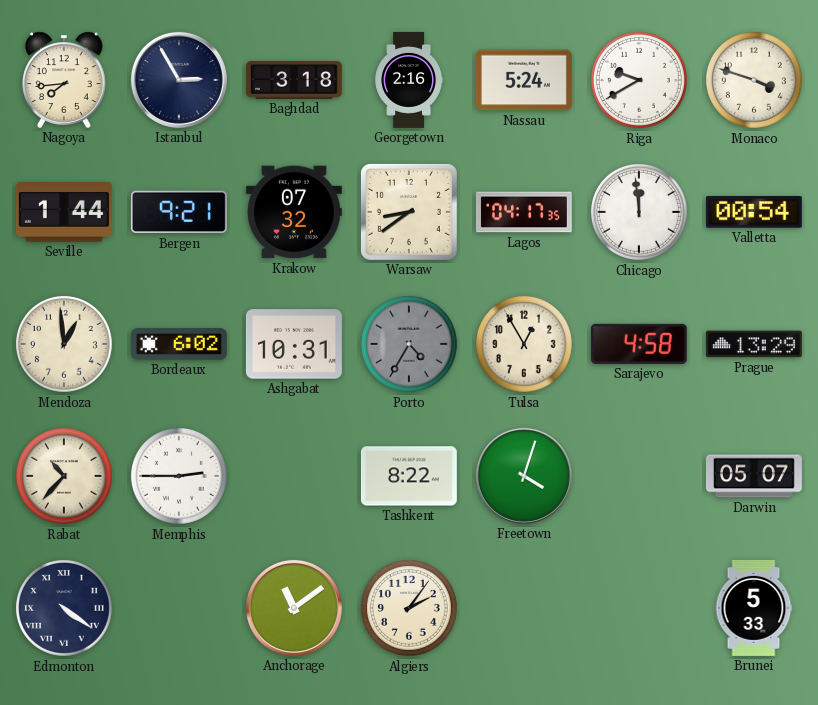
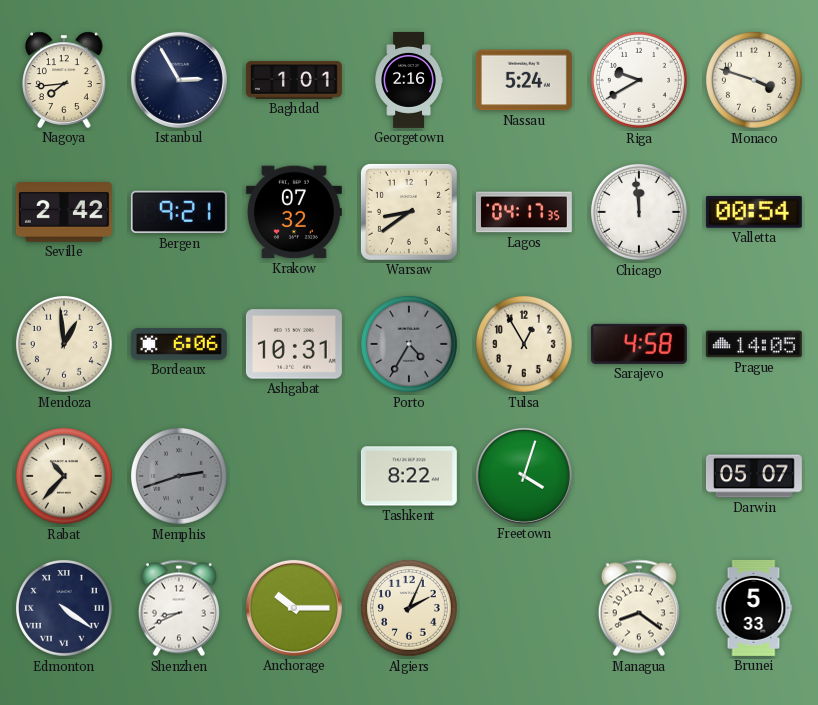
Baghdad: 3:18 -> 1:01 (294, 80)
Seville: 1:44 -> 2:42 (64, 213)
Bordeaux: 6:02 -> 6:06 (179, 344)
Prague: 13:29 -> 14:05 (754, 344)
Memphis: 2:45 -> 2:42 (179, 476)
Memphis dial: white -> grey (179, 476)
Shenzhen: none -> 8:41 (179, 608)
Anchorage: 11:09 -> 10:15 (294, 608)
Algiers: 2:06 -> 2:04 (409, 608)
Managua: none -> 8:21 (639, 608)
